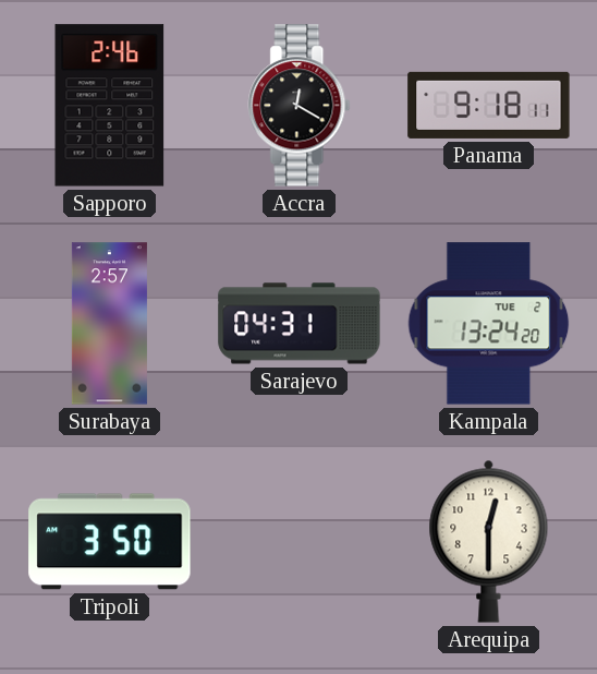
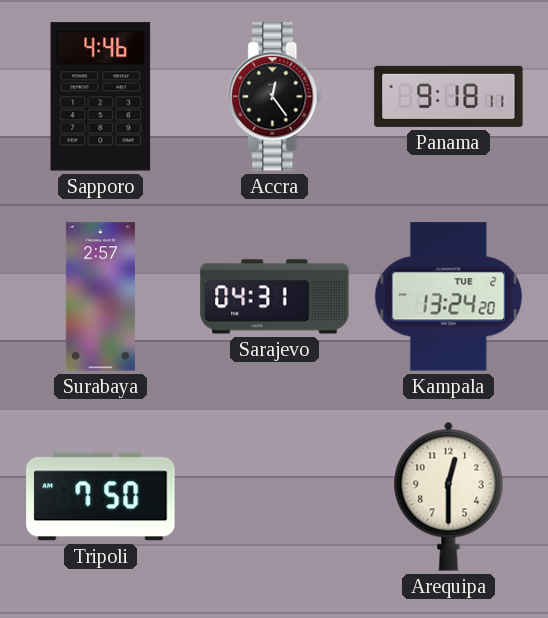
Sapporo: 2:46 -> 4:46 (101, 97)
Accra: 12:20 -> 12:24 (275, 97)
Tripoli: 3:50 -> 7:50 (101, 497)
